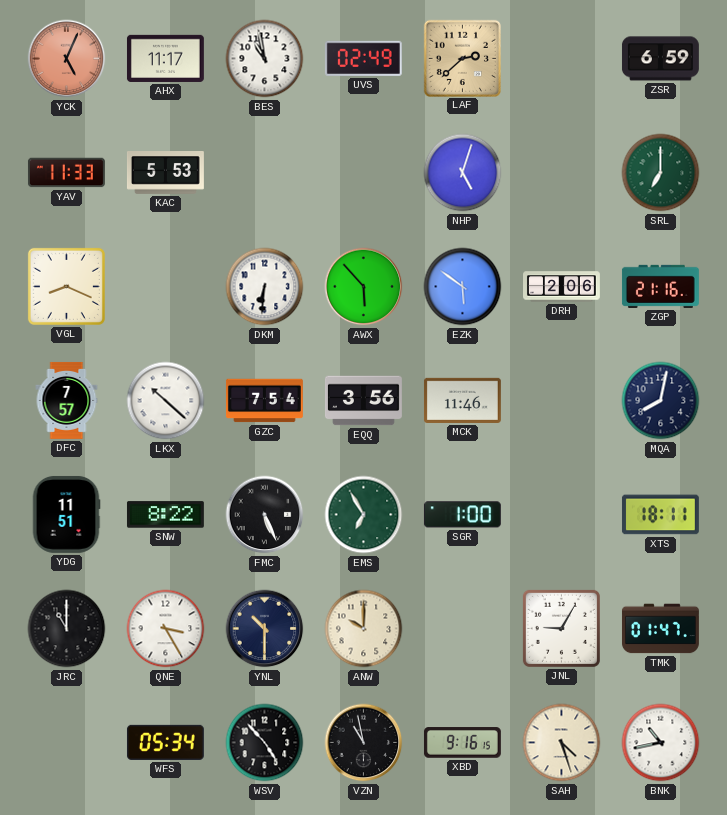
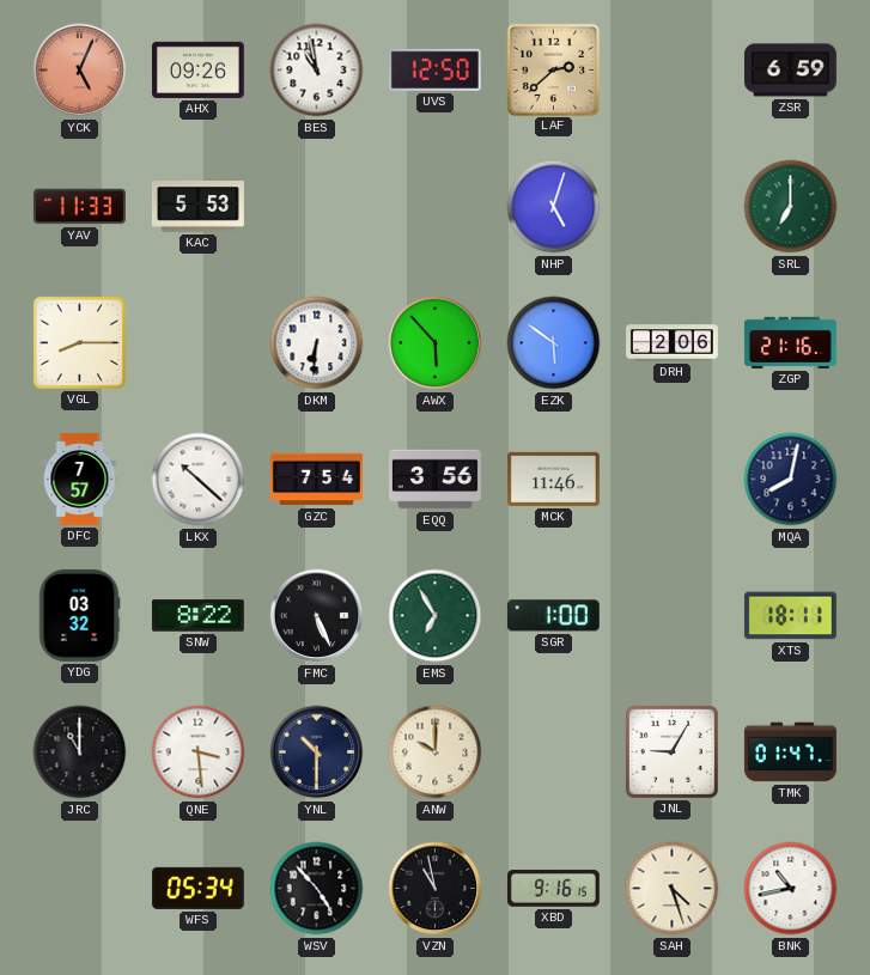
AHX: 11:17 -> 09:26 (197, 69)
UVS: 02:49 -> 12:50 (434, 69)
VGL: 8:19 -> 8:15 (79, 342)
YDG: 11:51 -> 03:32 (79, 615)
QNE: 3:25 -> 3:29 (199, 752)
